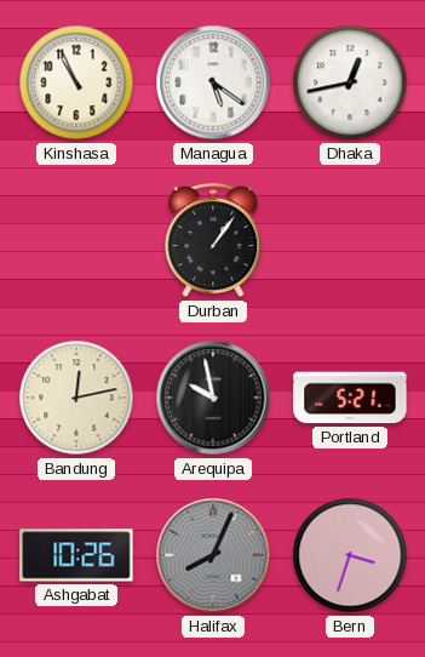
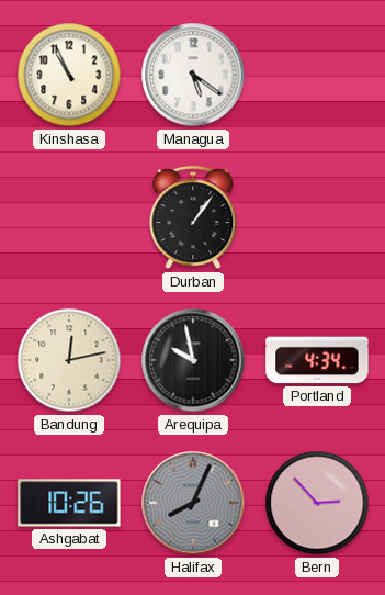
Dhaka: 12:43 -> none (350, 82)
Portland: 5:21 -> 4:34 (317, 360)
Bern: 3:33 -> 2:53 (317, 503)
